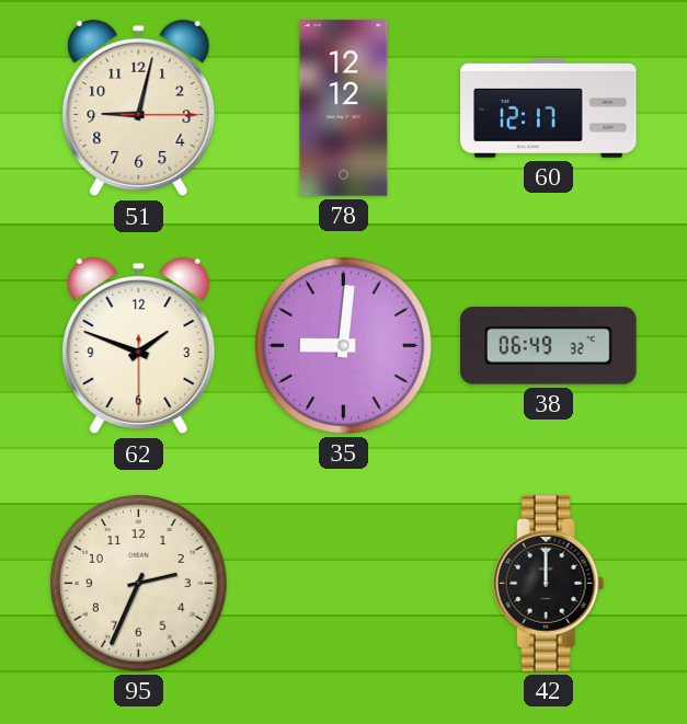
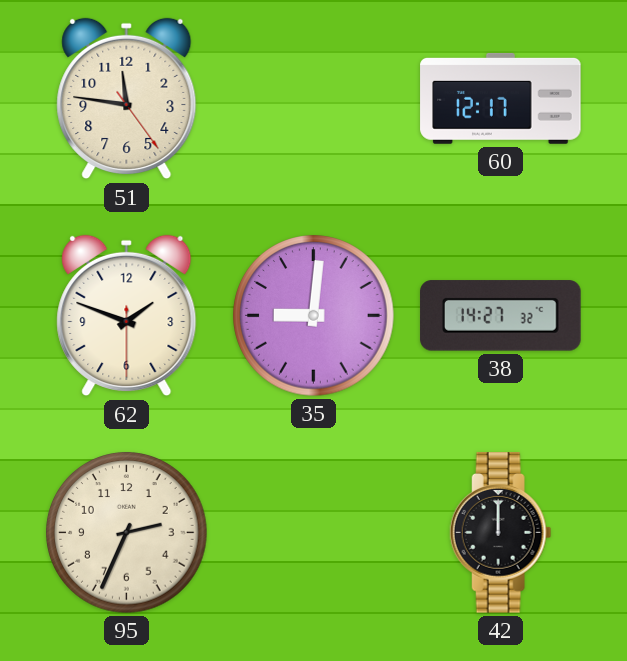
51: 9:02 -> 11:46 (127, 99)
78: 12:12 -> none (344, 108)
38: 06:49 -> 14:27 (501, 316)
